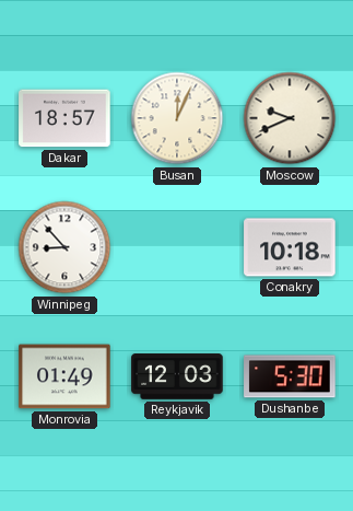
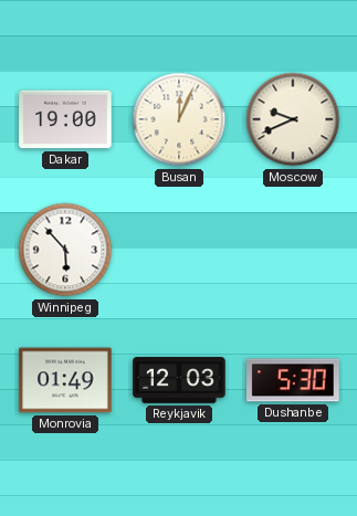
Dakar: 18:57 -> 19:00 (65, 119)
Winnipeg: 8:53 -> 5:53 (65, 250)
Conakry: 10:18 -> none (290, 247)
